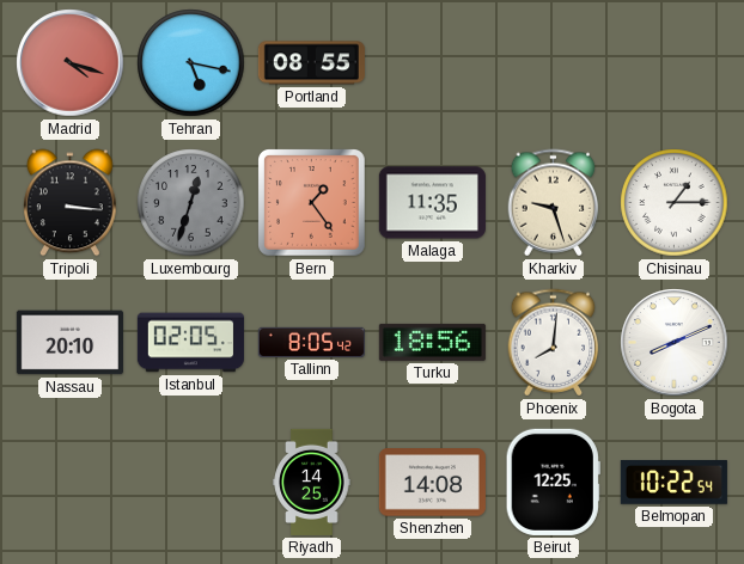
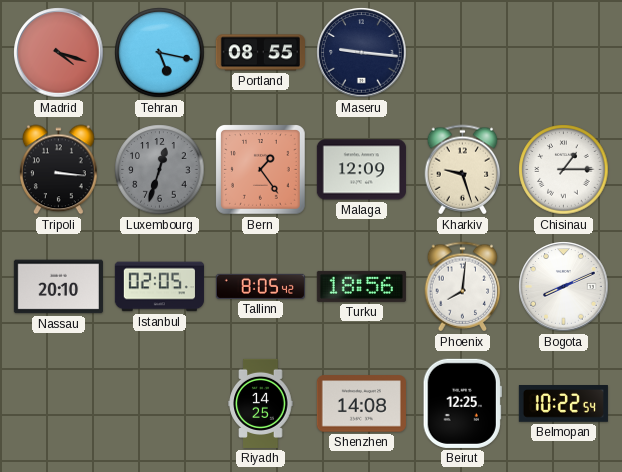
Maseru: none -> 9:16 (362, 53)
Malaga: 11:35 -> 12:09 (361, 170)
